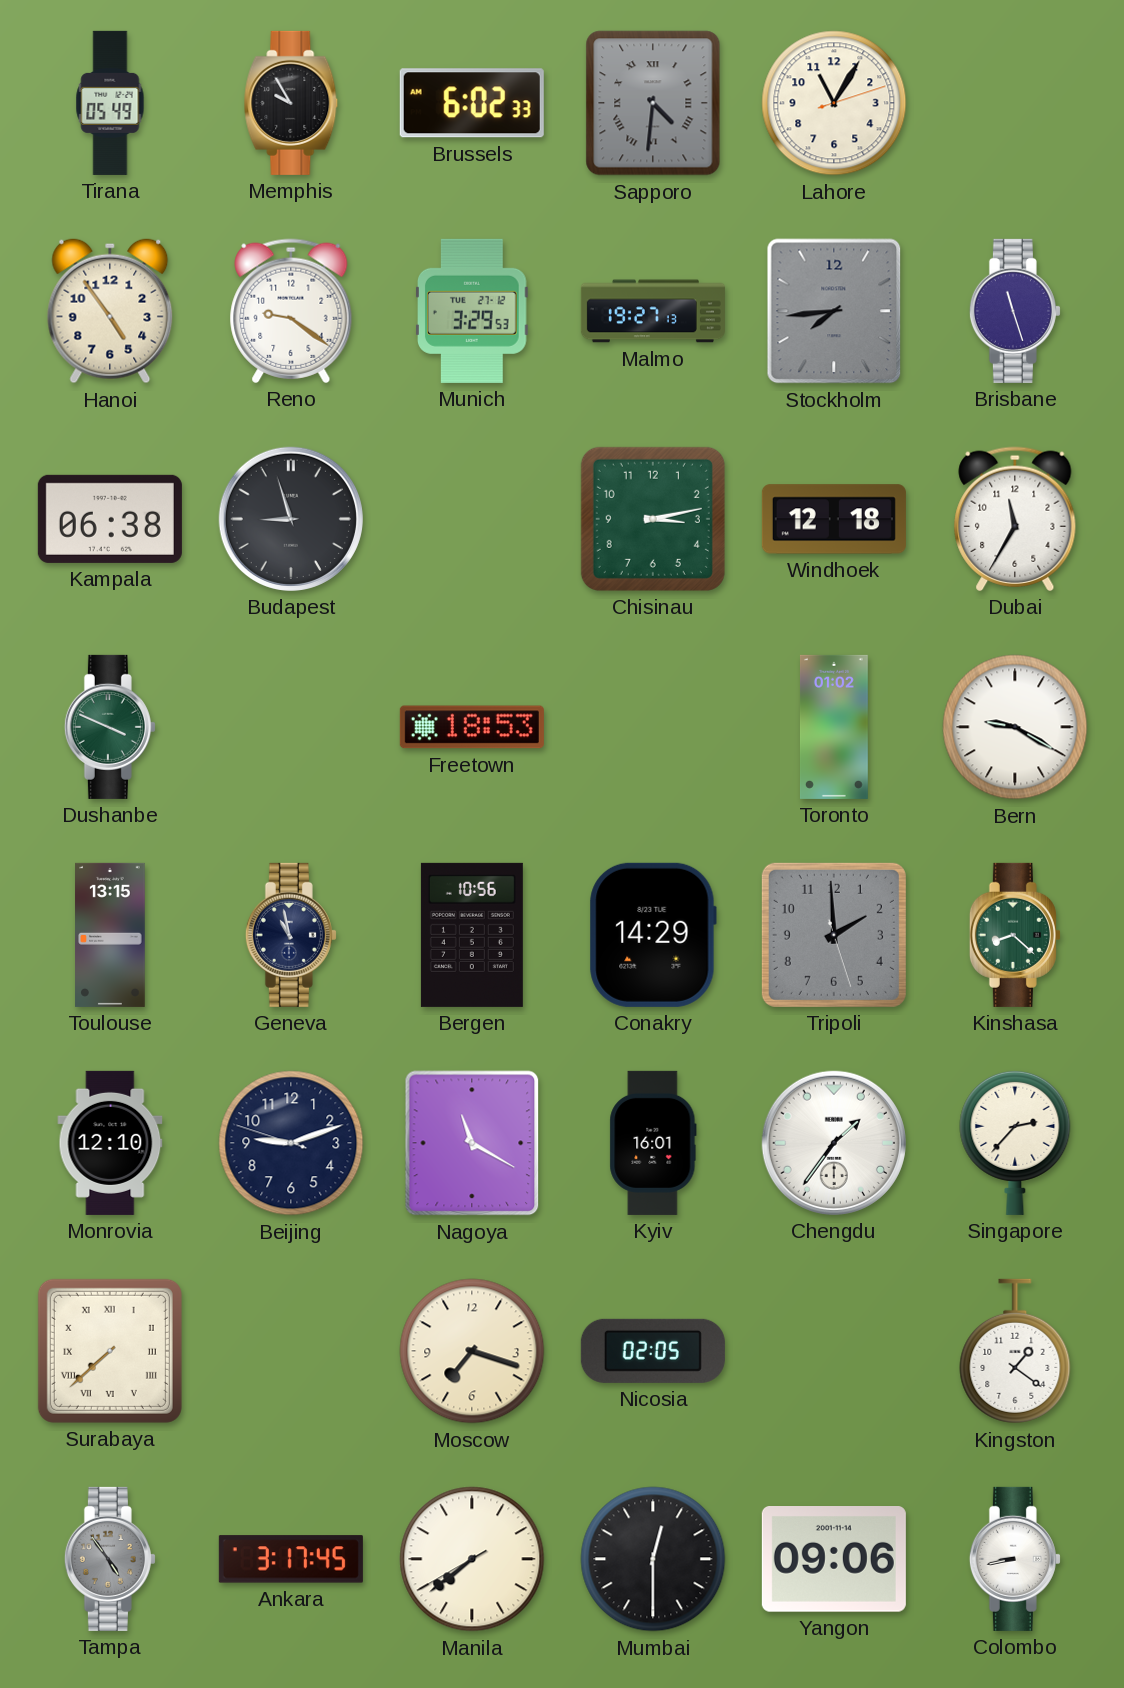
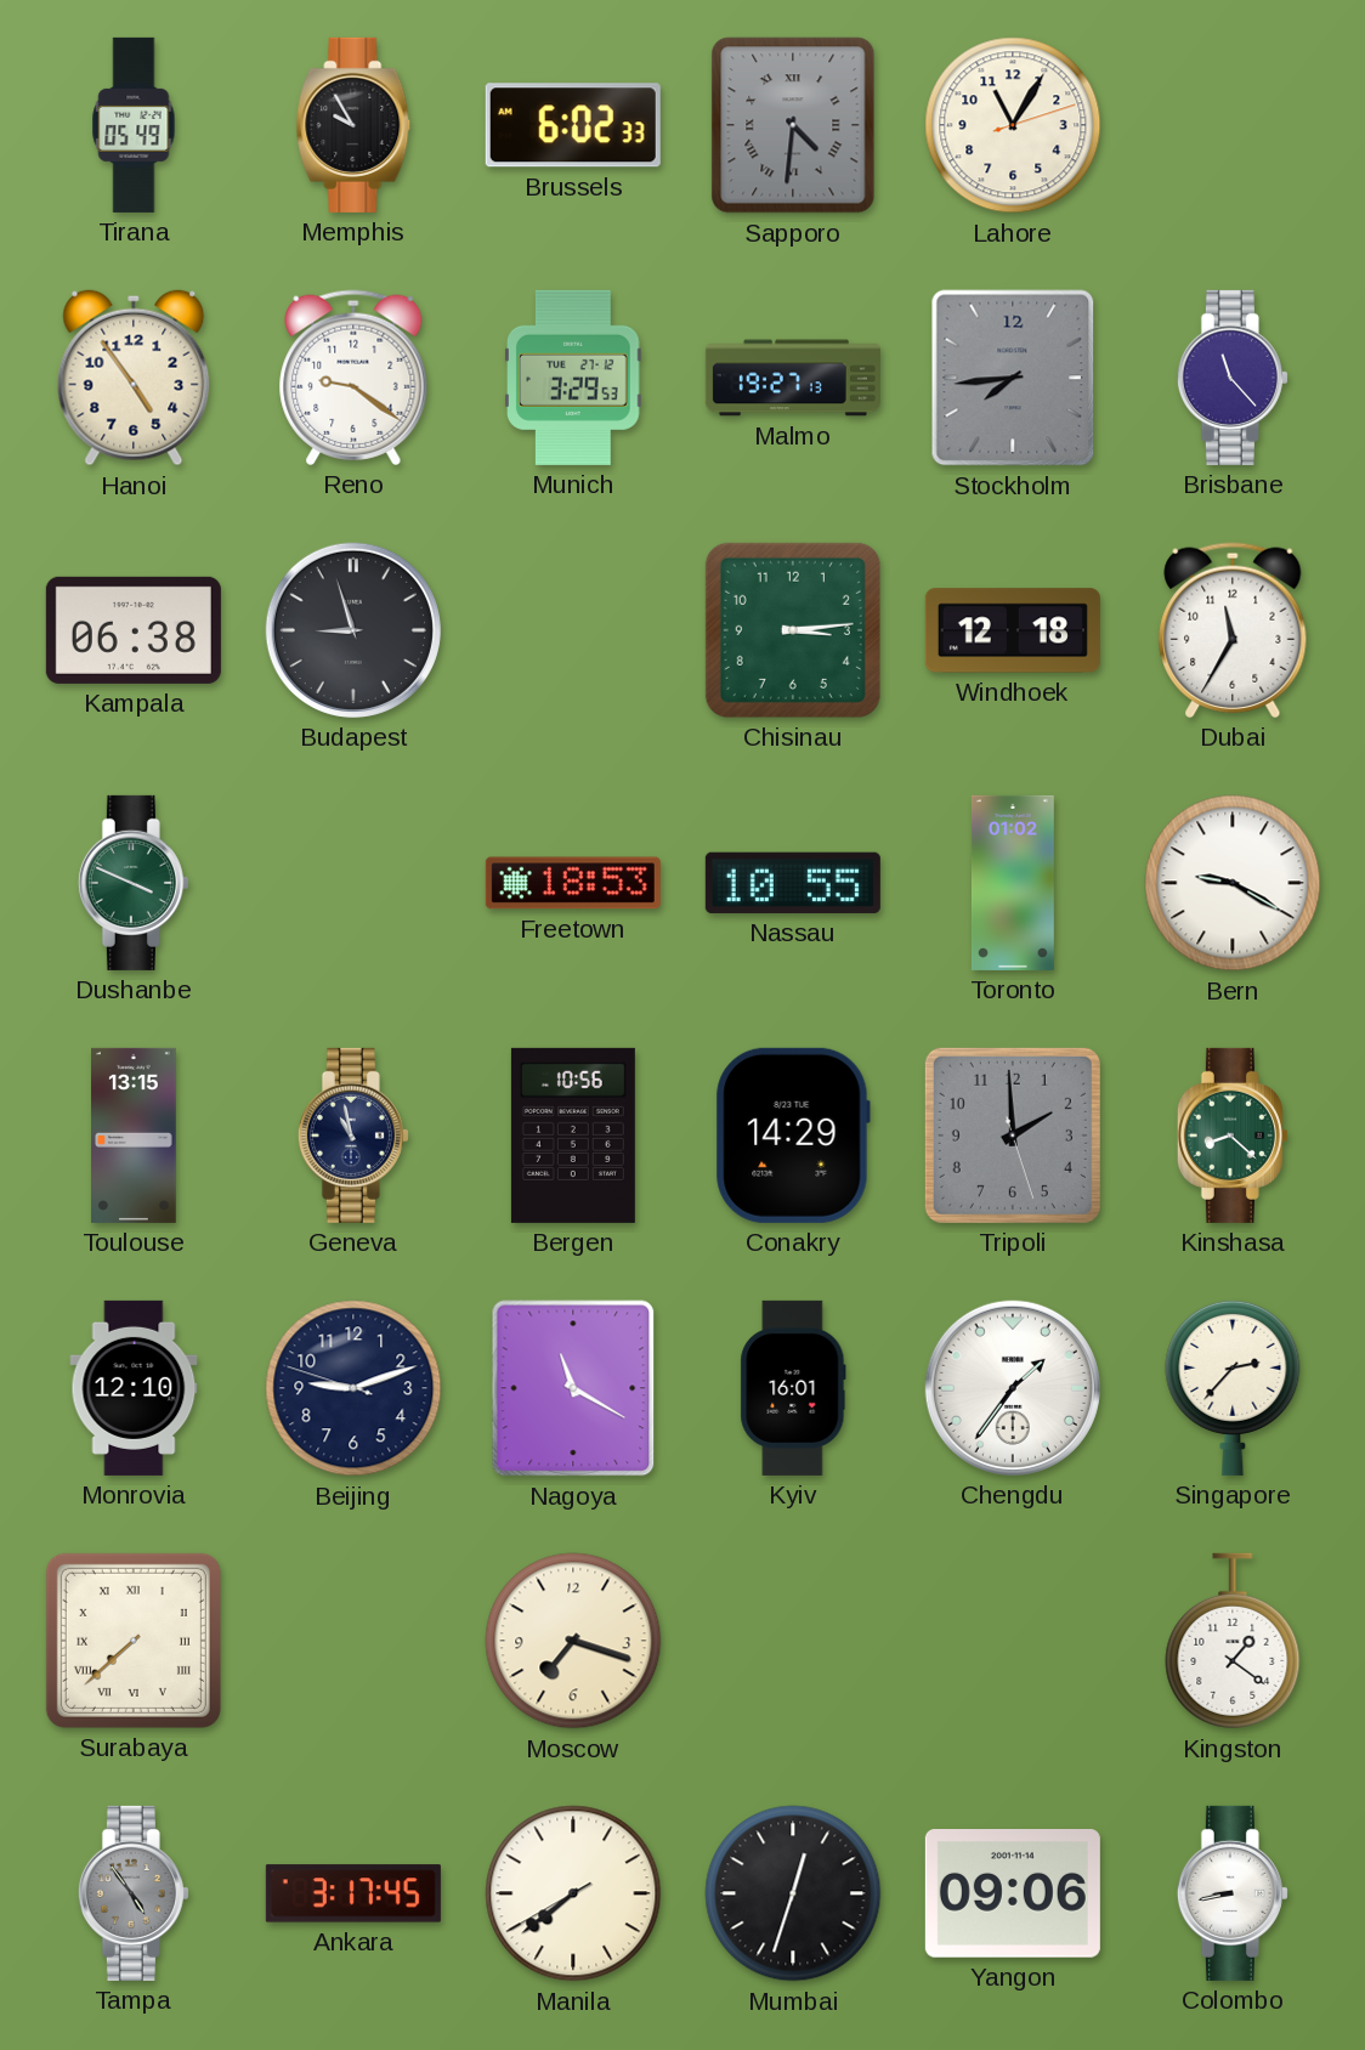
Brisbane: 11:27 -> 11:23 (1233, 378)
Chisinau: 3:13 -> 3:14 (793, 630)
Nassau: none -> 10:55 (793, 883)
Nicosia: 02:05 -> none (653, 1351)
Mumbai: 12:30 -> 12:33 (793, 1893)
